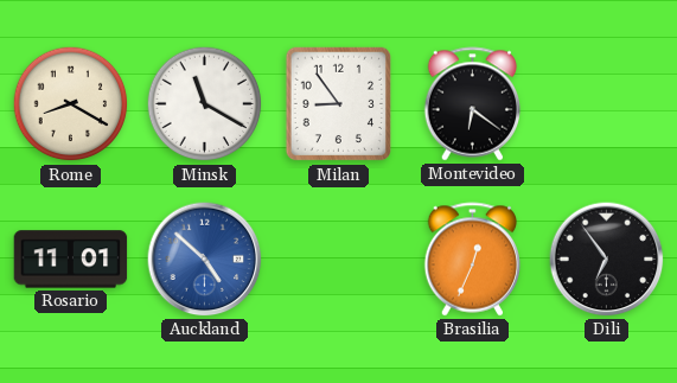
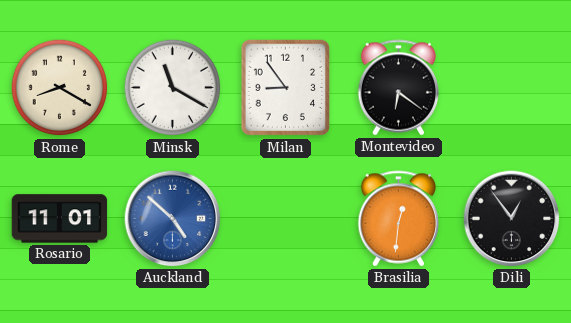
Brasilia: 12:34 -> 12:31 (399, 219)
Dili: 6:54 -> 12:54 (512, 219)
